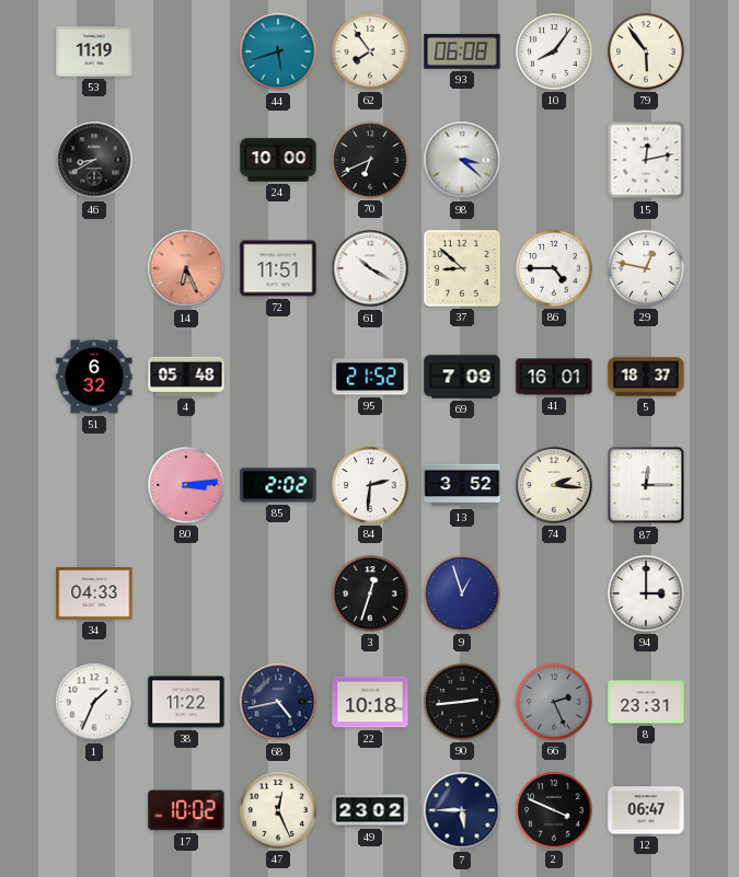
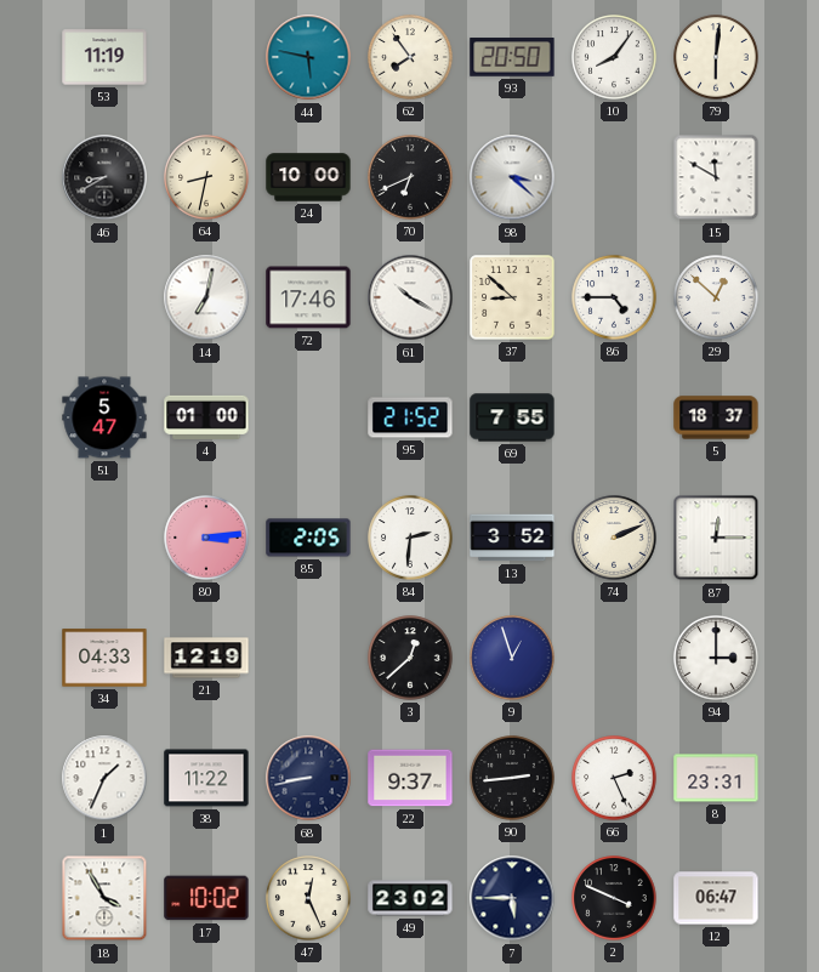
44: 5:42 -> 5:47 (308, 57)
93: 06:08 -> 20:50 (512, 57)
79: 5:54 -> 6:01 (716, 57)
64: none -> 8:32 (206, 177)
15: 12:13 -> 11:50 (716, 177)
14: 6:26 -> 7:02 (206, 297)
14 dial: salmon -> white (206, 297)
72: 11:51 -> 17:46 (308, 297)
29: 12:47 -> 12:52 (716, 297)
51: 6:32 -> 5:47 (104, 417)
4: 05:48 -> 01:00 (206, 417)
69: 7:09 -> 7:55 (512, 417)
41: 16:01 -> none (554, 377)
85: 2:02 -> 2:05 (308, 538)
74: 2:16 -> 2:11 (614, 538)
21: none -> 12:19 (206, 658)
3: 12:33 -> 12:38 (410, 658)
68: 4:43 -> 8:43 (308, 778)
22: 10:18 -> 9:37 (410, 778)
66 dial: grey -> white (614, 778)
18: none -> 3:55 (104, 898)
